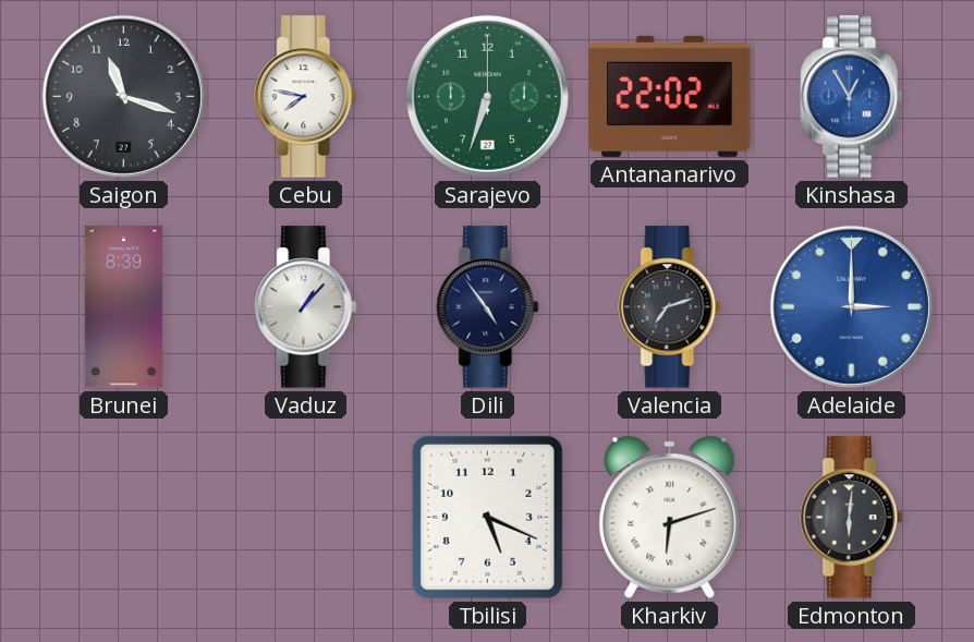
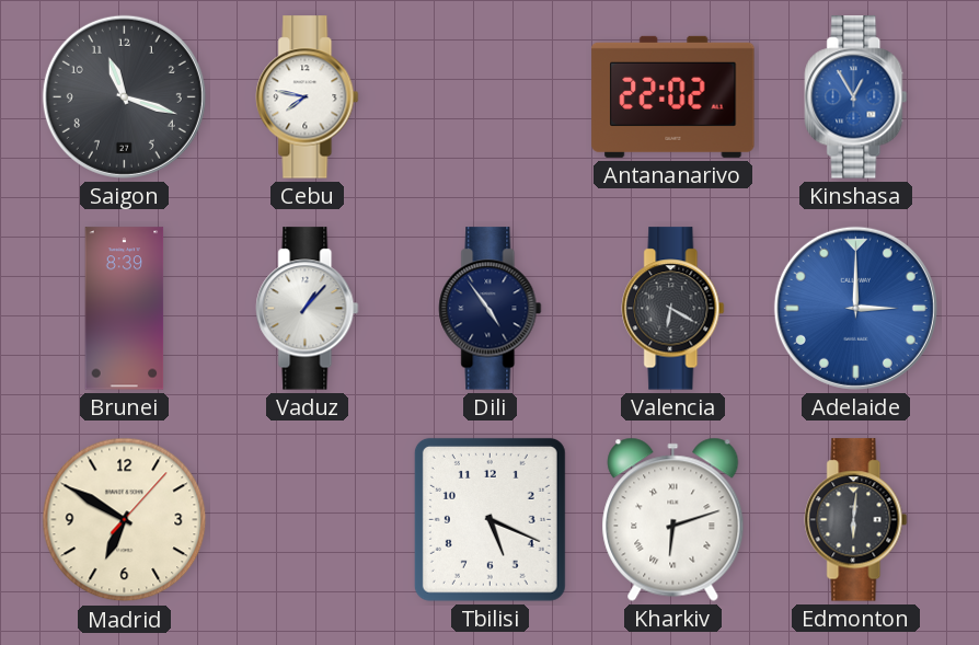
Sarajevo: 6:33 -> none (487, 96)
Valencia: 7:12 -> 6:20 (673, 309)
Madrid: none -> 6:50 (125, 520)
